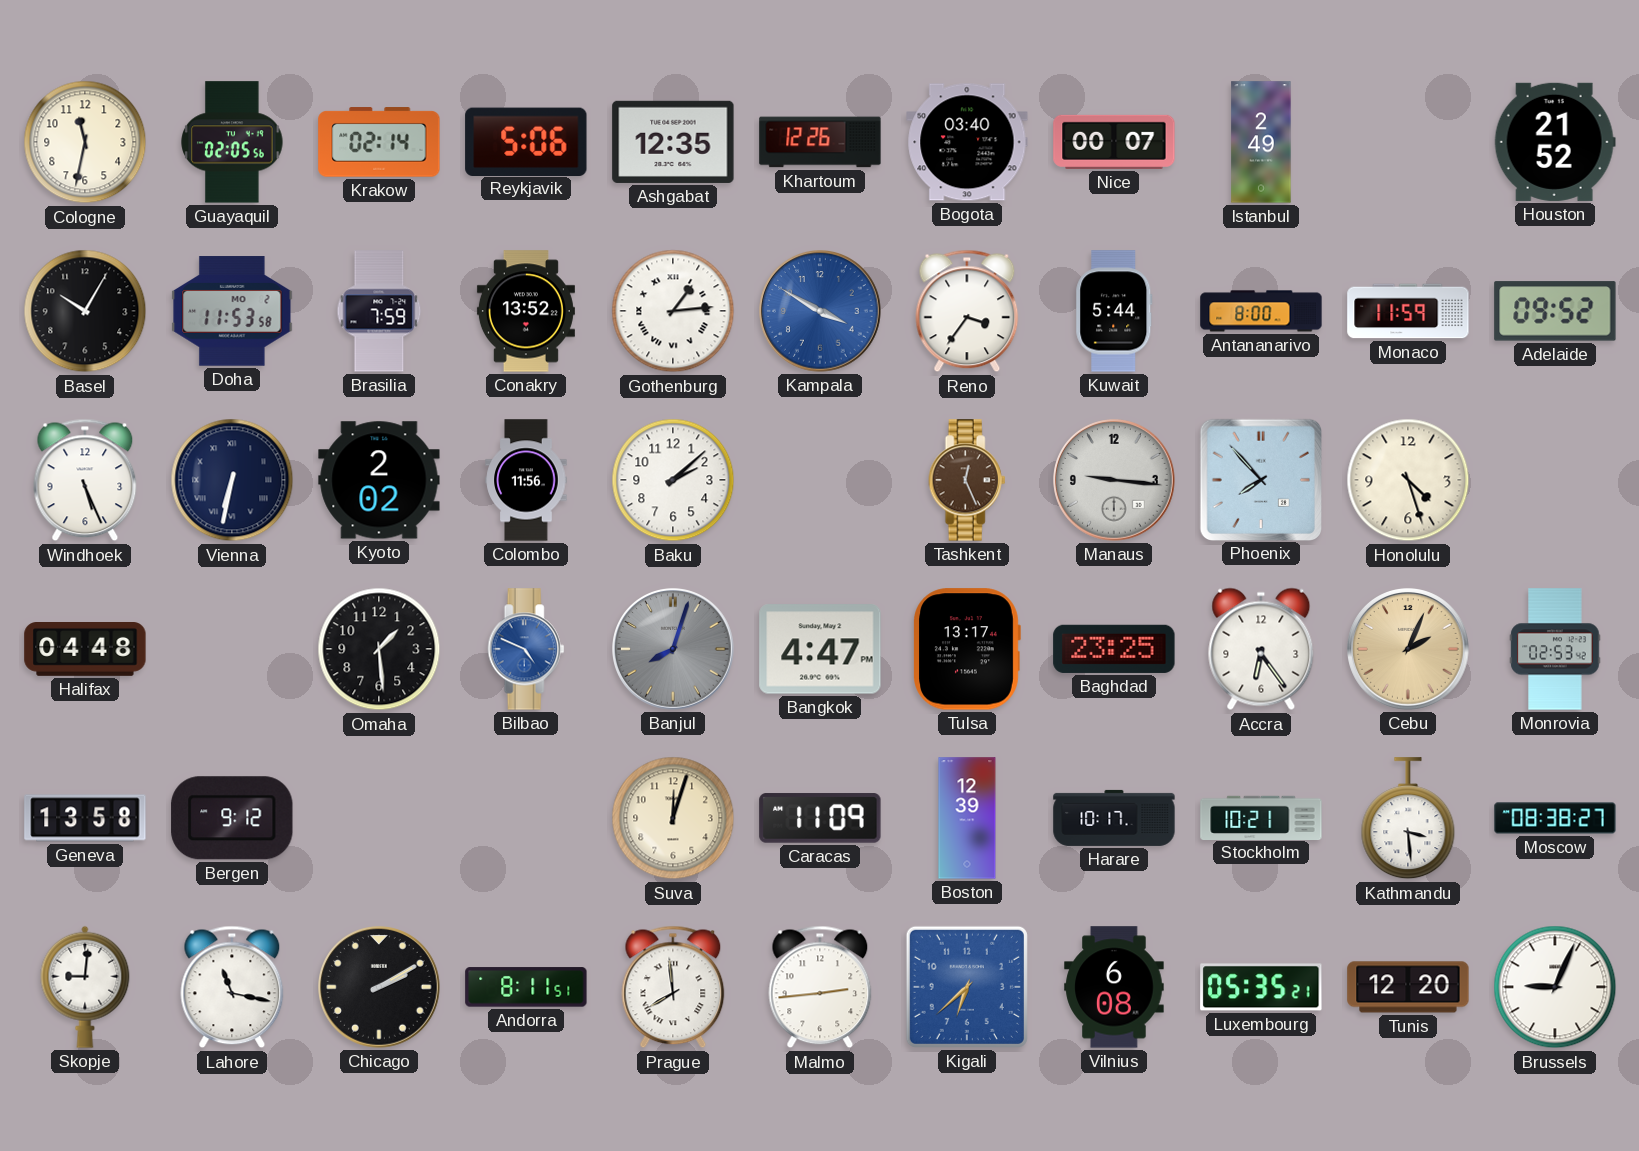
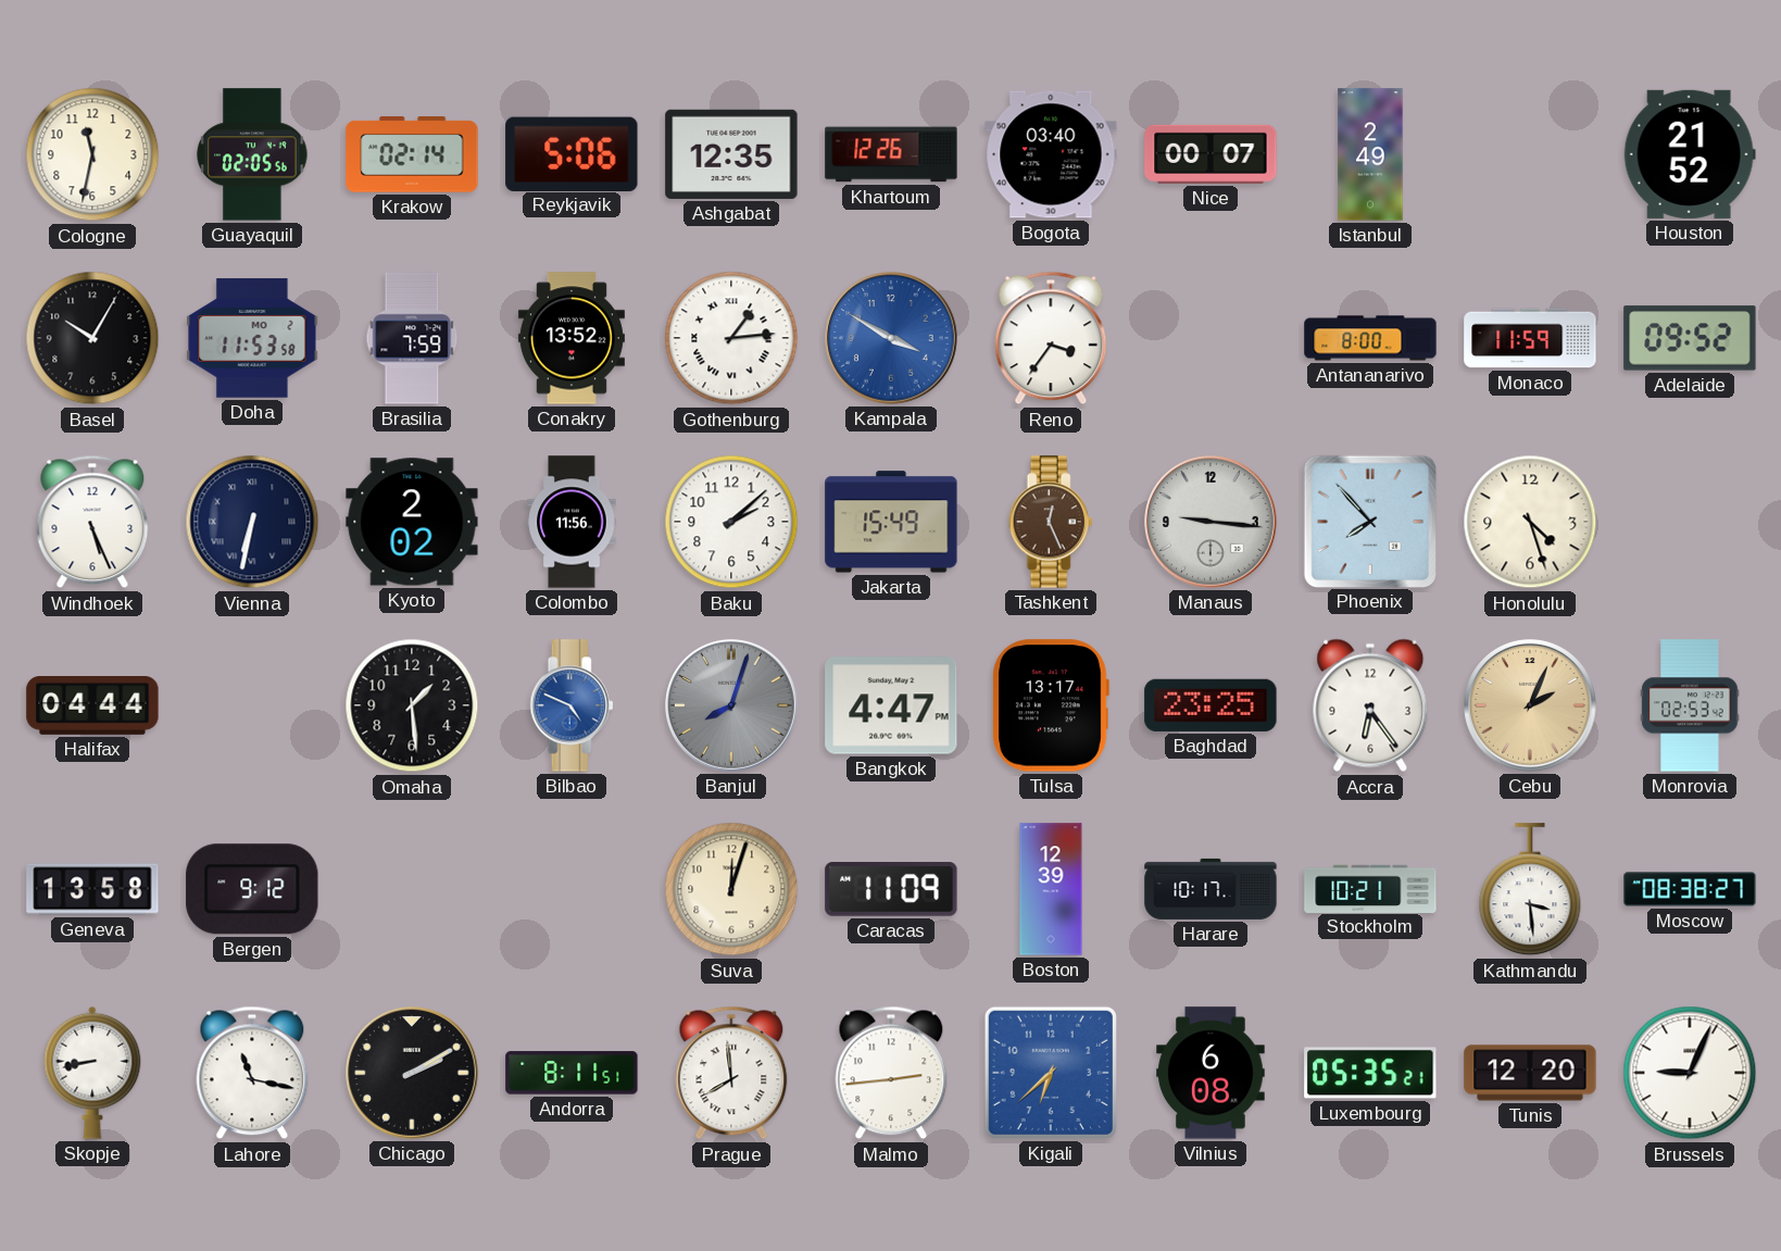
Kuwait: 5:44 -> none (1114, 311)
Jakarta: none -> 15:49 (891, 522)
Halifax: 04:48 -> 04:44 (92, 706)
Skopje: 9:01 -> 8:43 (92, 1073)
